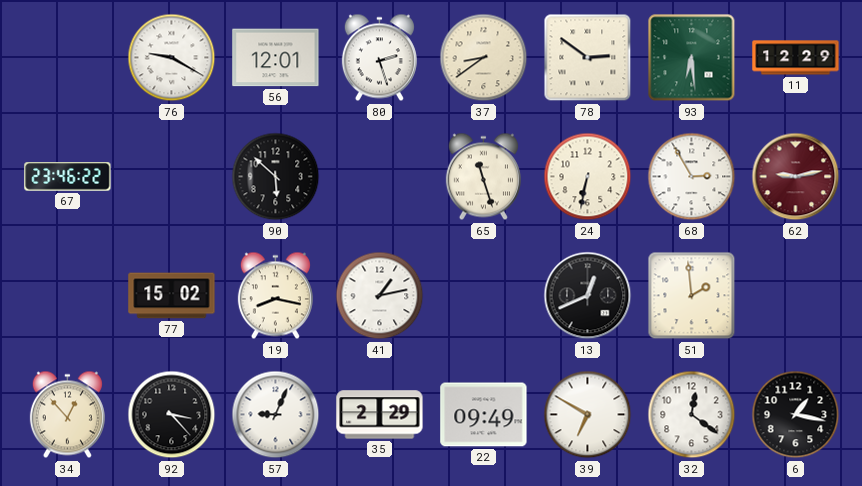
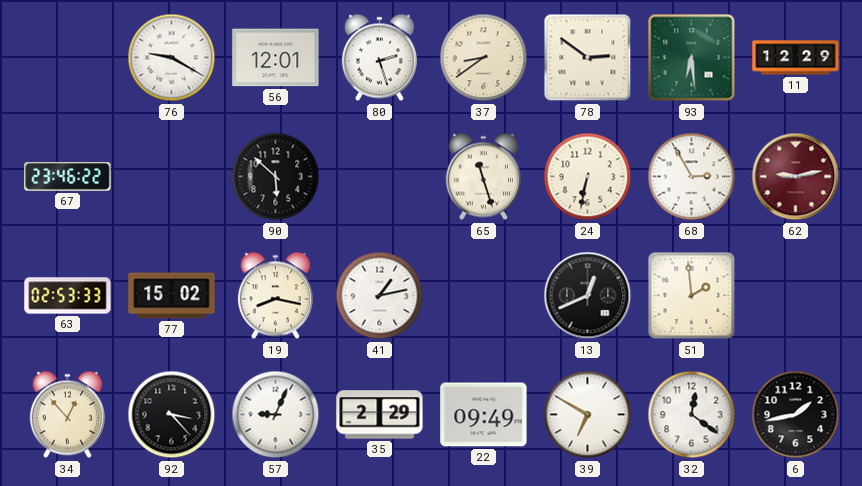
63: none -> 02:53 (68, 296)
6: 1:17 -> 1:43 (796, 415)
